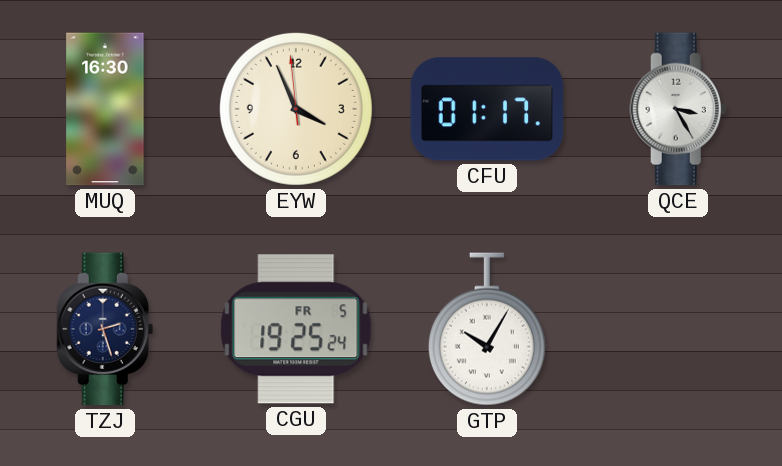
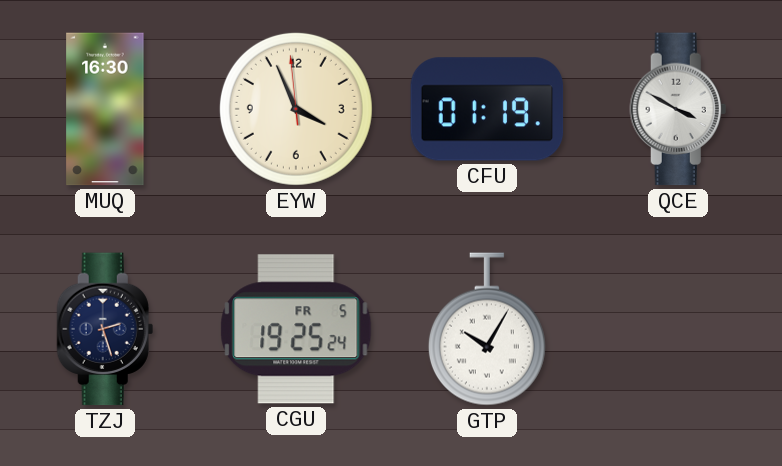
CFU: 01:17 -> 01:19 (487, 109)
QCE: 3:25 -> 3:50 (678, 109)
